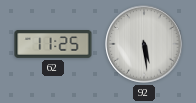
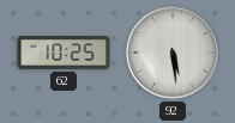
62: 11:25 -> 10:25 (64, 54)
